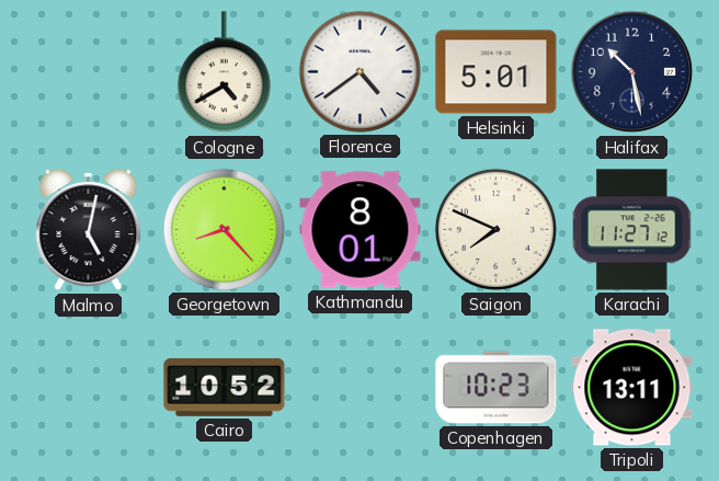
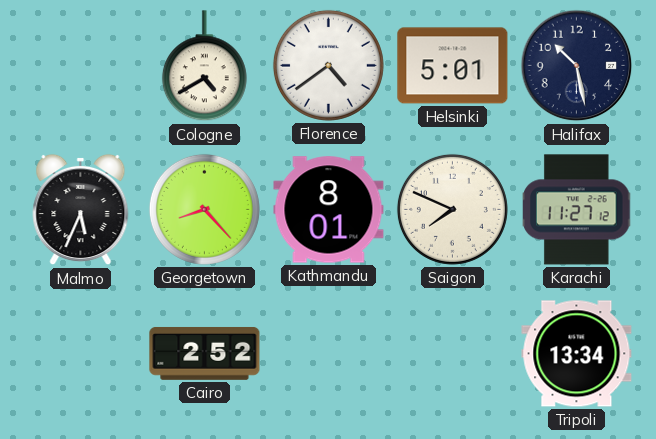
Malmo: 5:02 -> 5:34 (81, 210)
Cairo: 10:52 -> 2:52 (205, 353)
Copenhagen: 10:23 -> none (497, 388)
Tripoli: 13:11 -> 13:34 (577, 354)
